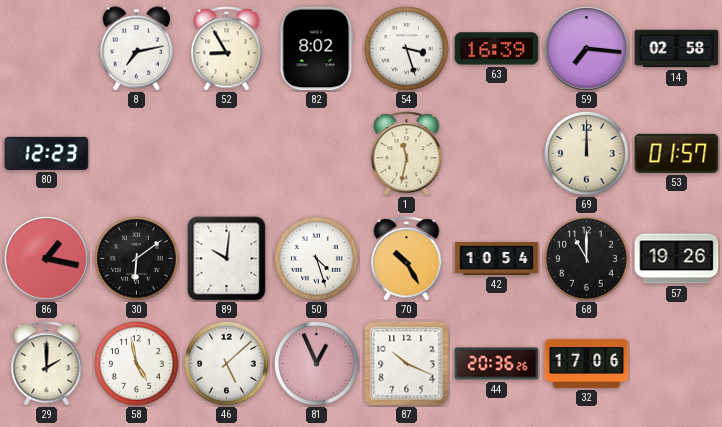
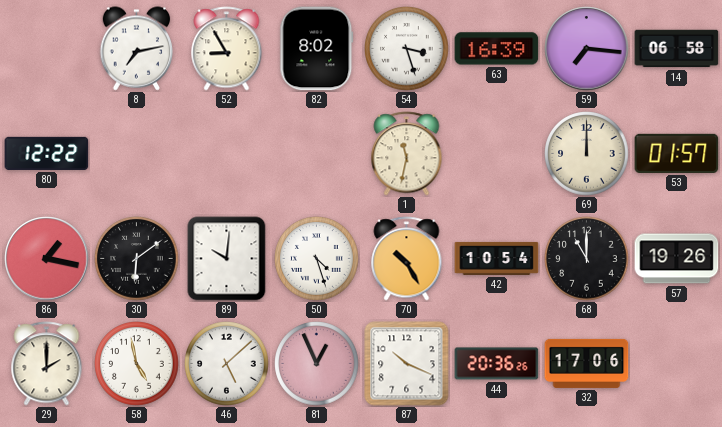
14: 02:58 -> 06:58 (677, 49)
80: 12:23 -> 12:22 (47, 153)
